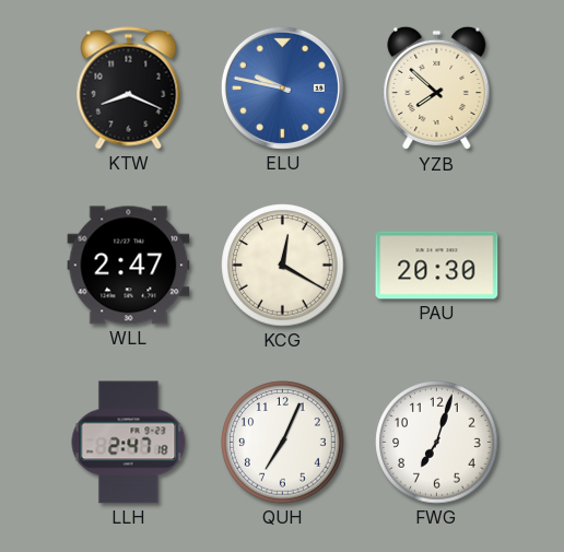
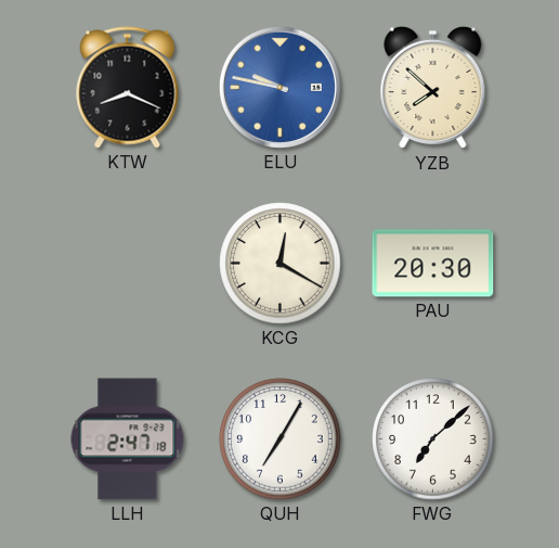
WLL: 2:47 -> none (129, 266)
QUH: 7:04 -> 7:05 (281, 439)
FWG: 7:03 -> 7:08 (433, 439)
